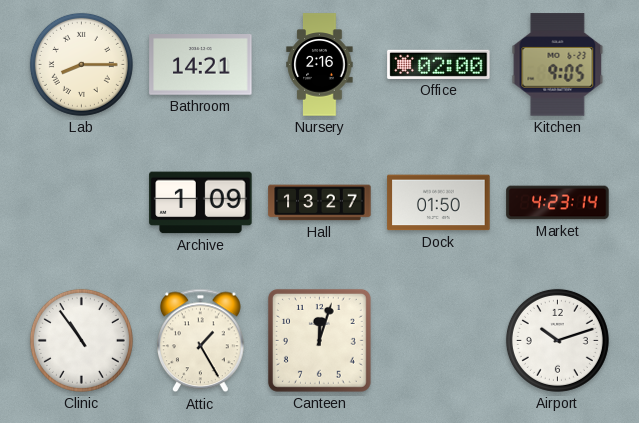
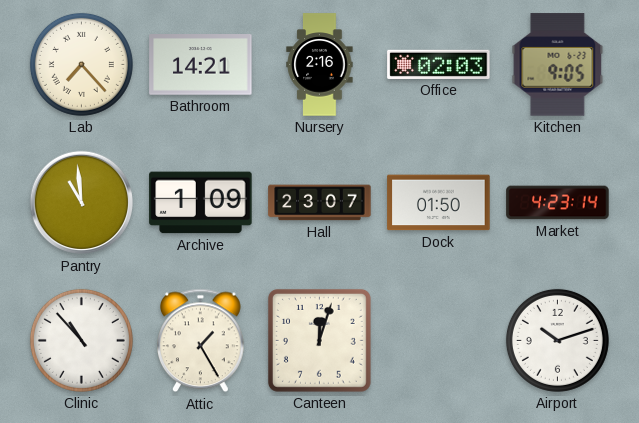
Lab: 8:15 -> 7:23 (81, 64)
Office: 02:00 -> 02:03 (439, 64)
Pantry: none -> 10:59 (82, 203)
Hall: 13:27 -> 23:07 (320, 203)
Clinic: 10:54 -> 10:53 (81, 340)
